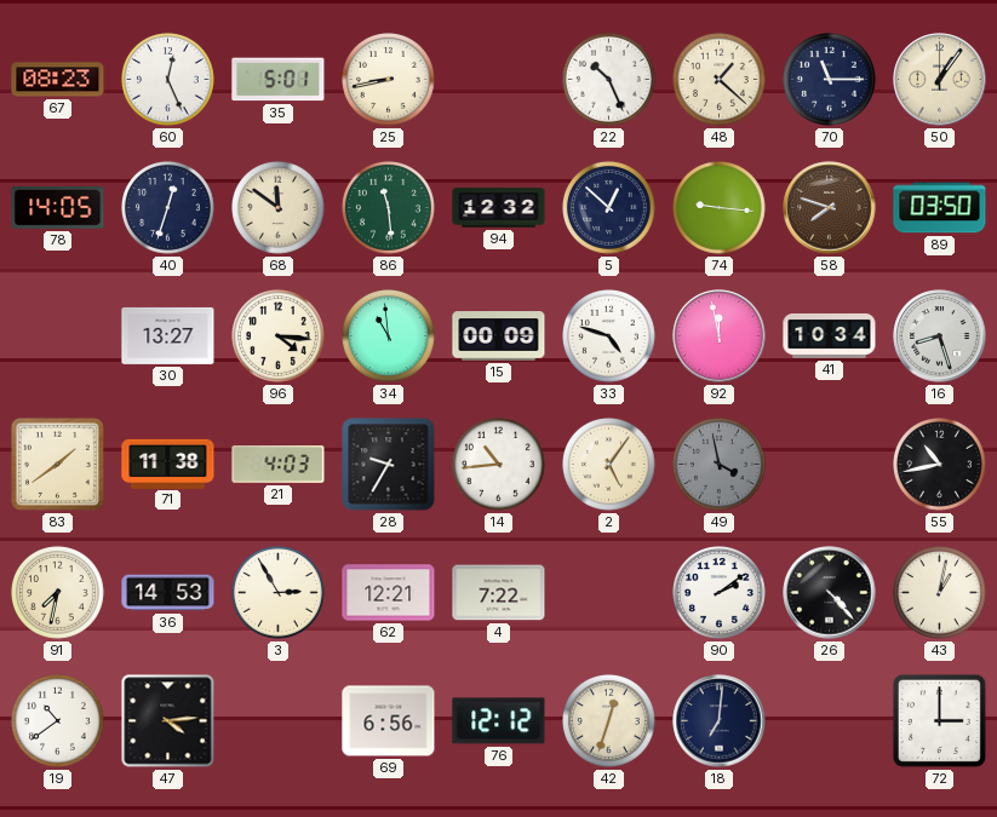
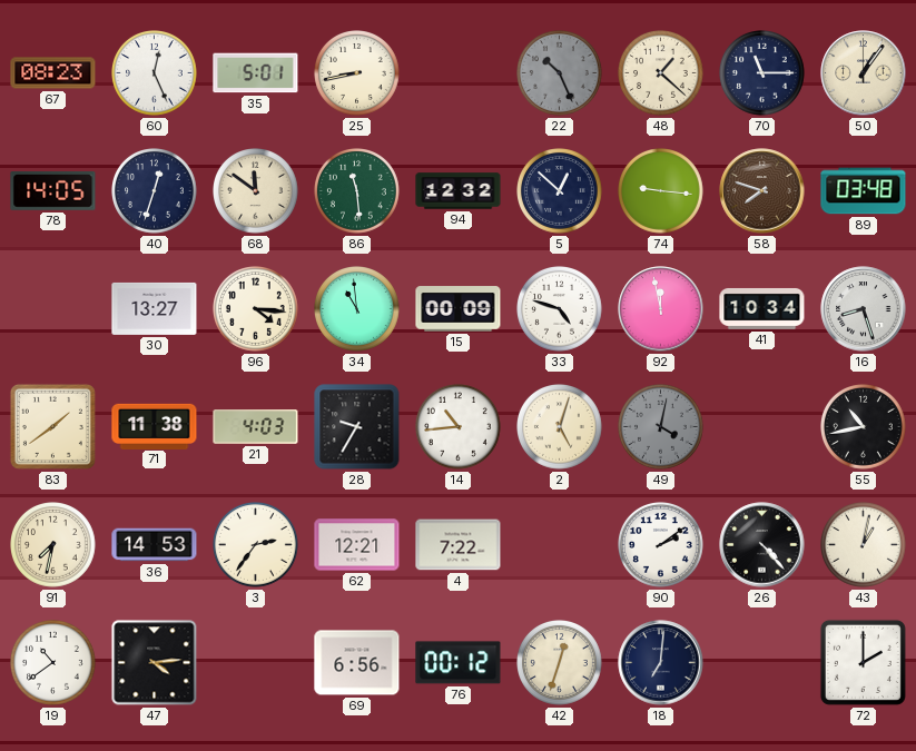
22 dial: white -> grey (560, 73)
89: 03:50 -> 03:48 (864, 191)
2: 5:06 -> 5:03 (560, 427)
49: 3:58 -> 4:02 (661, 427)
3: 2:55 -> 2:36 (256, 545)
76: 12:12 -> 00:12 (459, 663)
72: 3:00 -> 2:00 (863, 662)
